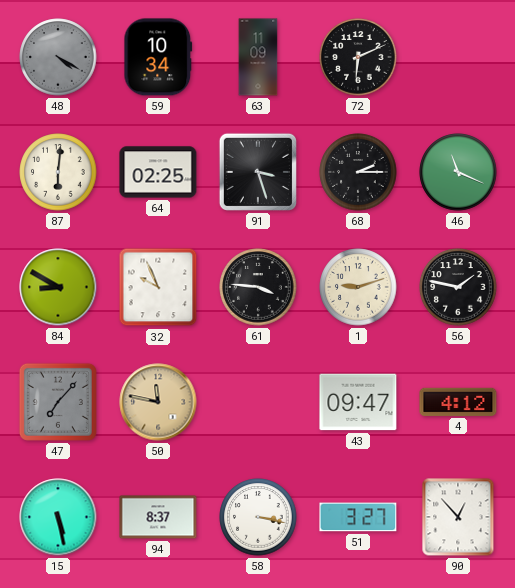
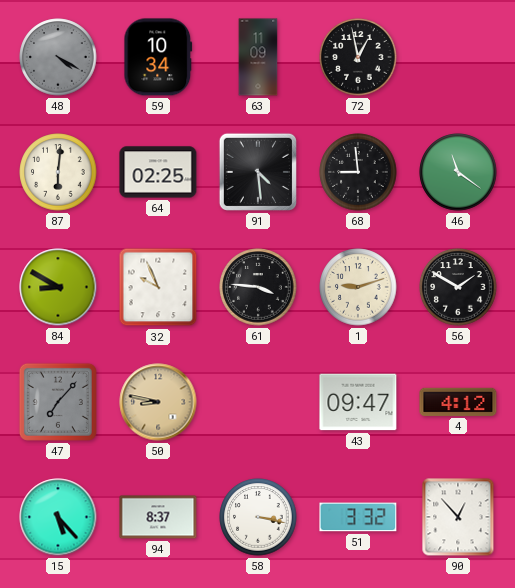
72: 6:11 -> 12:58 (358, 57)
91: 3:27 -> 4:29 (258, 172)
68: 2:15 -> 8:59 (358, 172)
46: 11:19 -> 11:21 (458, 172)
56: 1:47 -> 1:50 (458, 287)
50: 11:47 -> 8:47 (158, 402)
15: 5:28 -> 5:23 (58, 517)
51: 3:27 -> 3:32 (358, 517)
